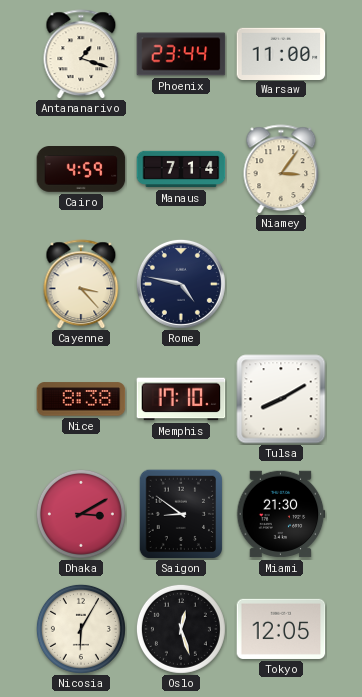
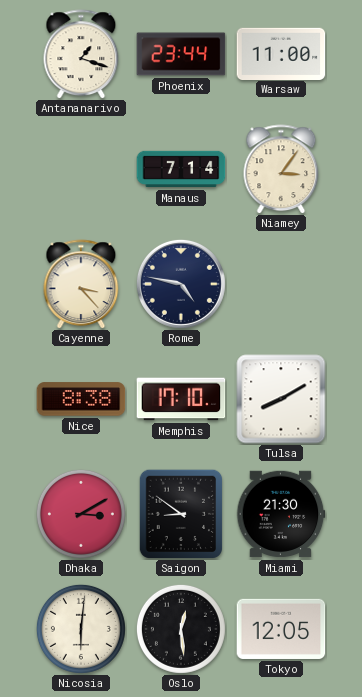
Cairo: 4:59 -> none (81, 170)
Nicosia: 6:05 -> 6:01 (81, 629)
Oslo: 12:27 -> 12:29 (181, 629)
